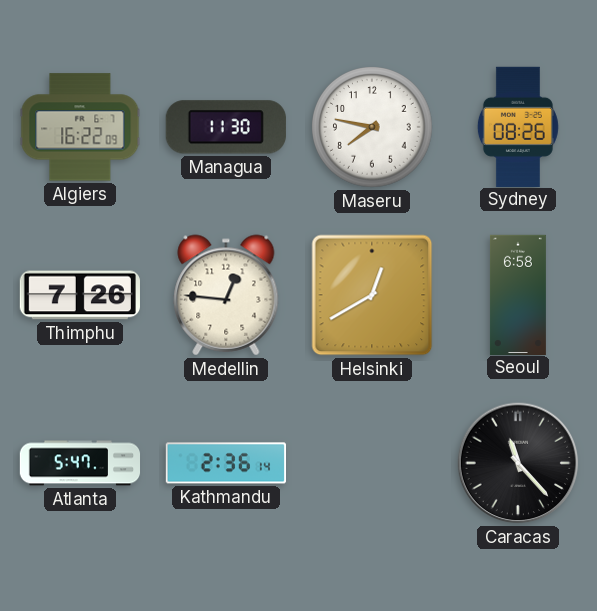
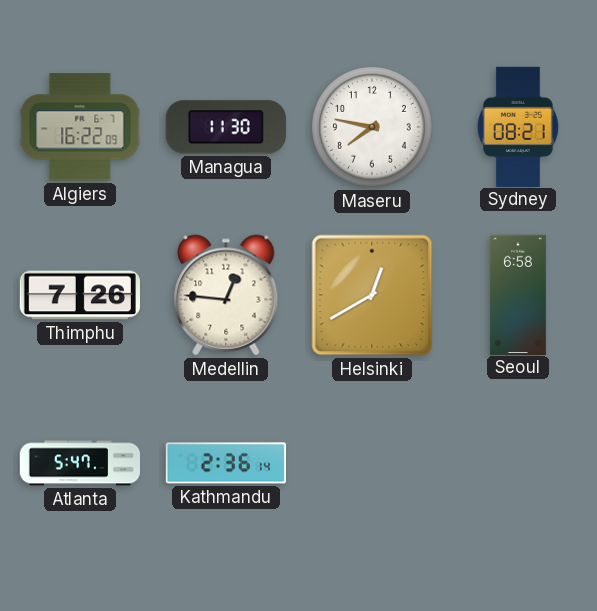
Sydney: 08:26 -> 08:21 (518, 126)
Caracas: 11:23 -> none (518, 463)
